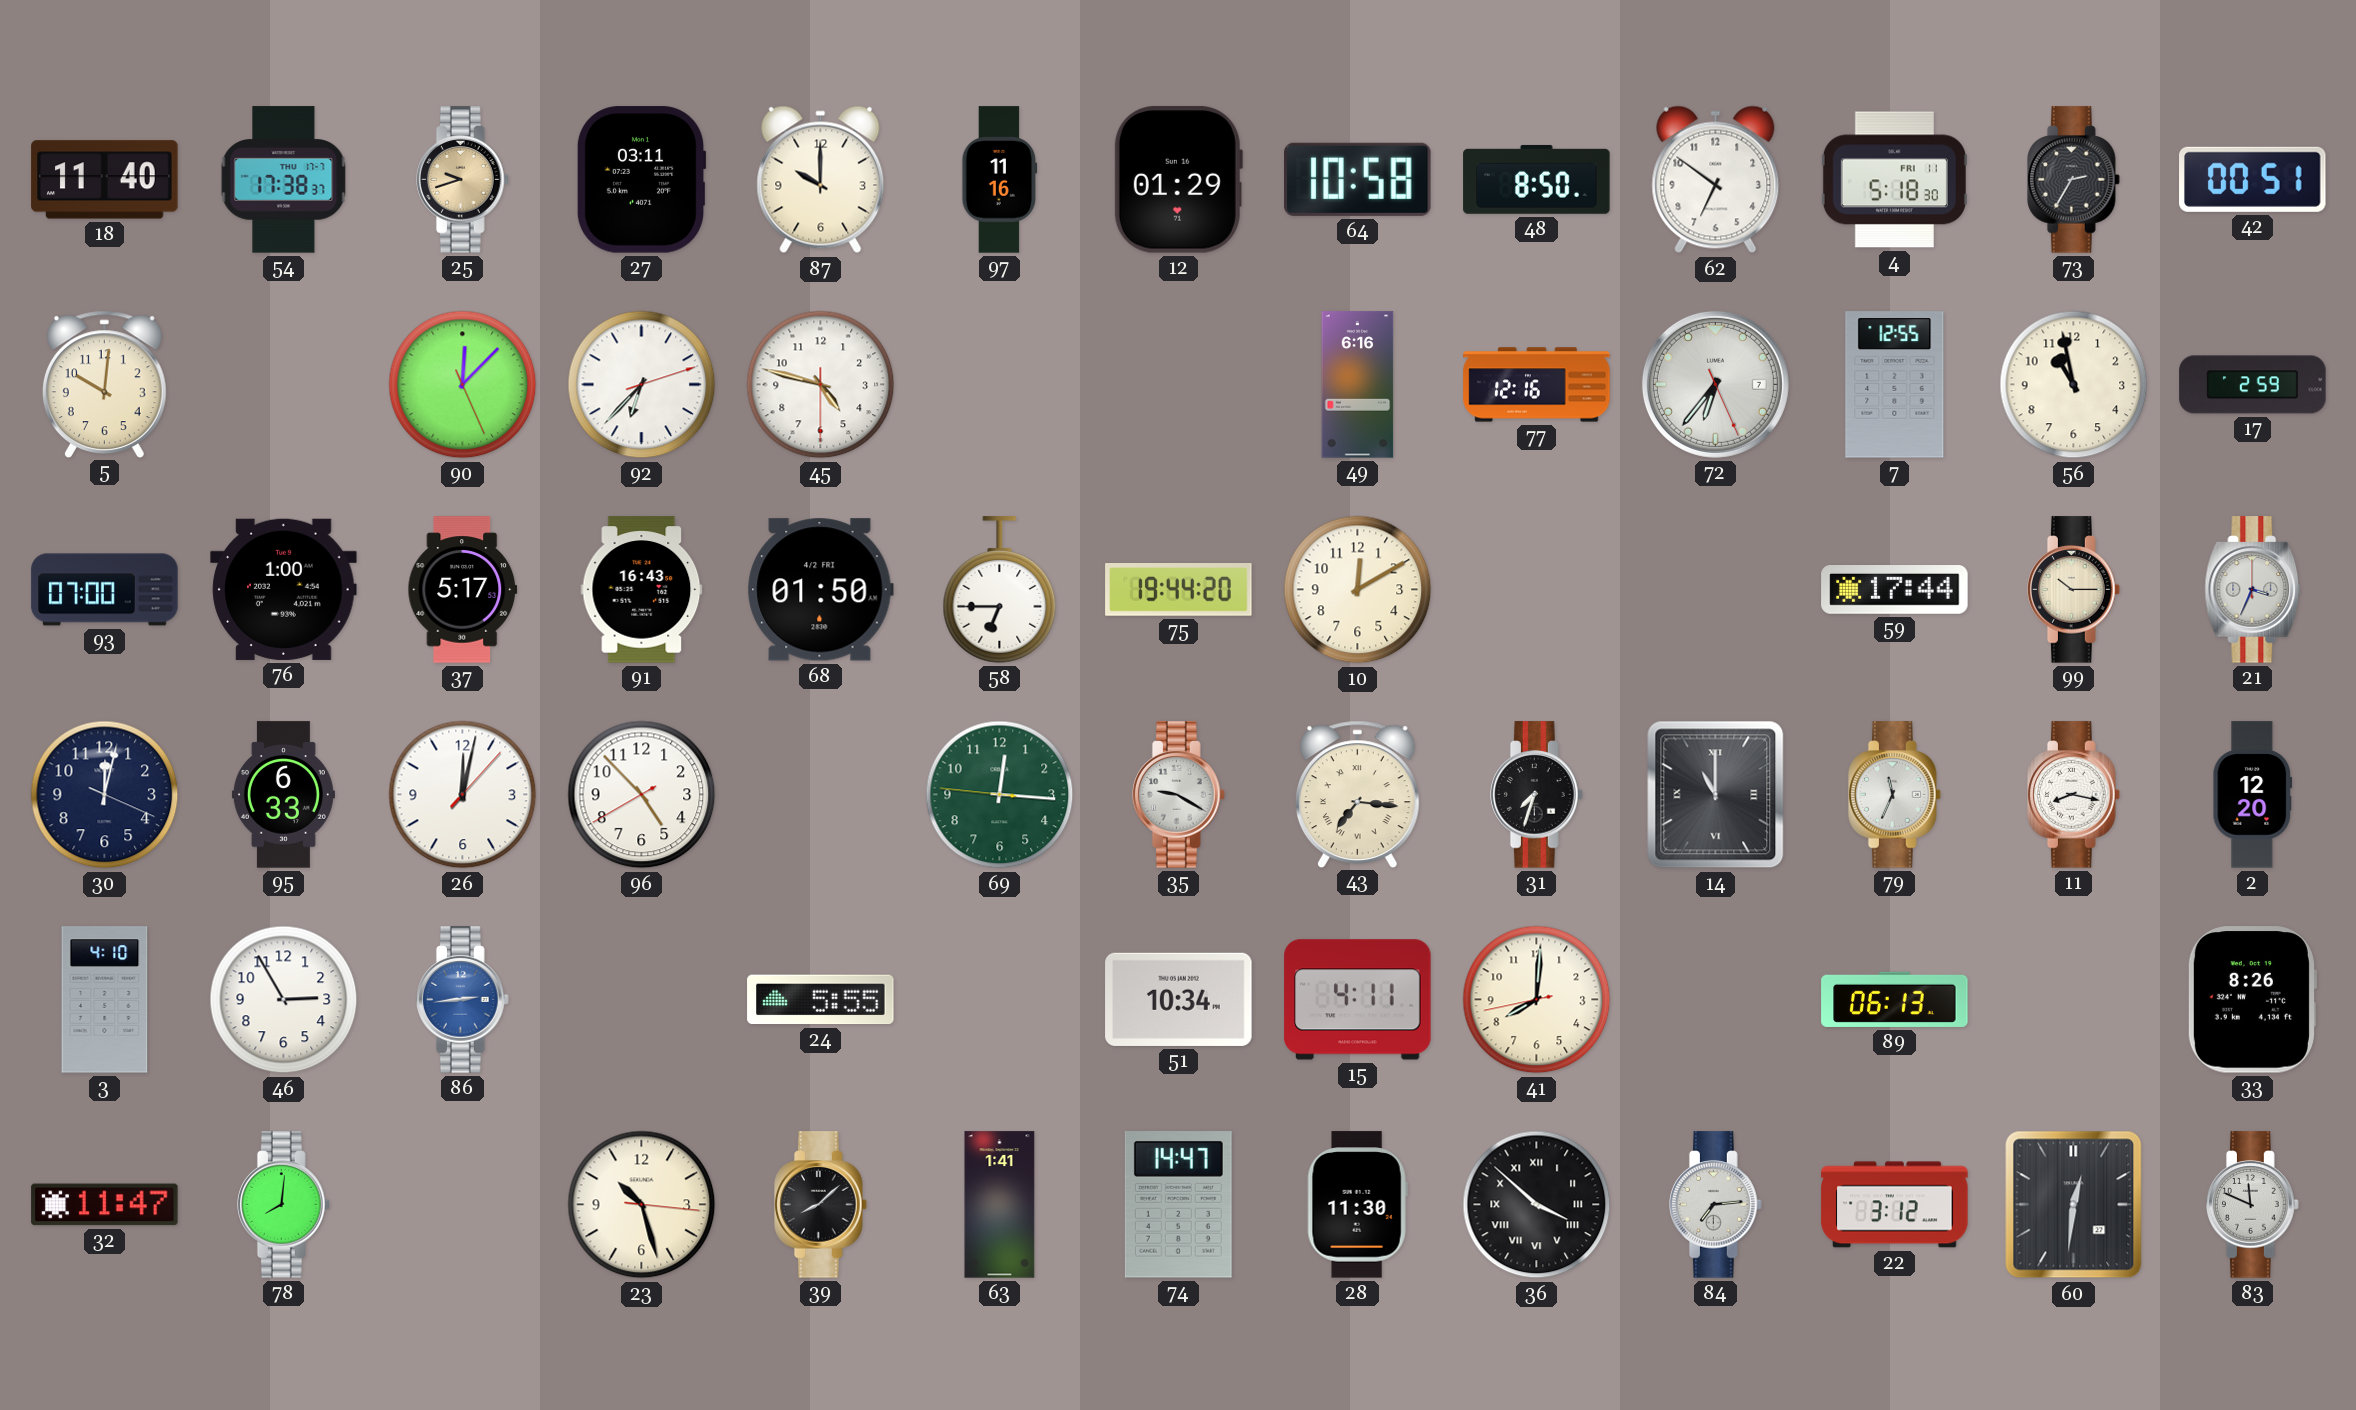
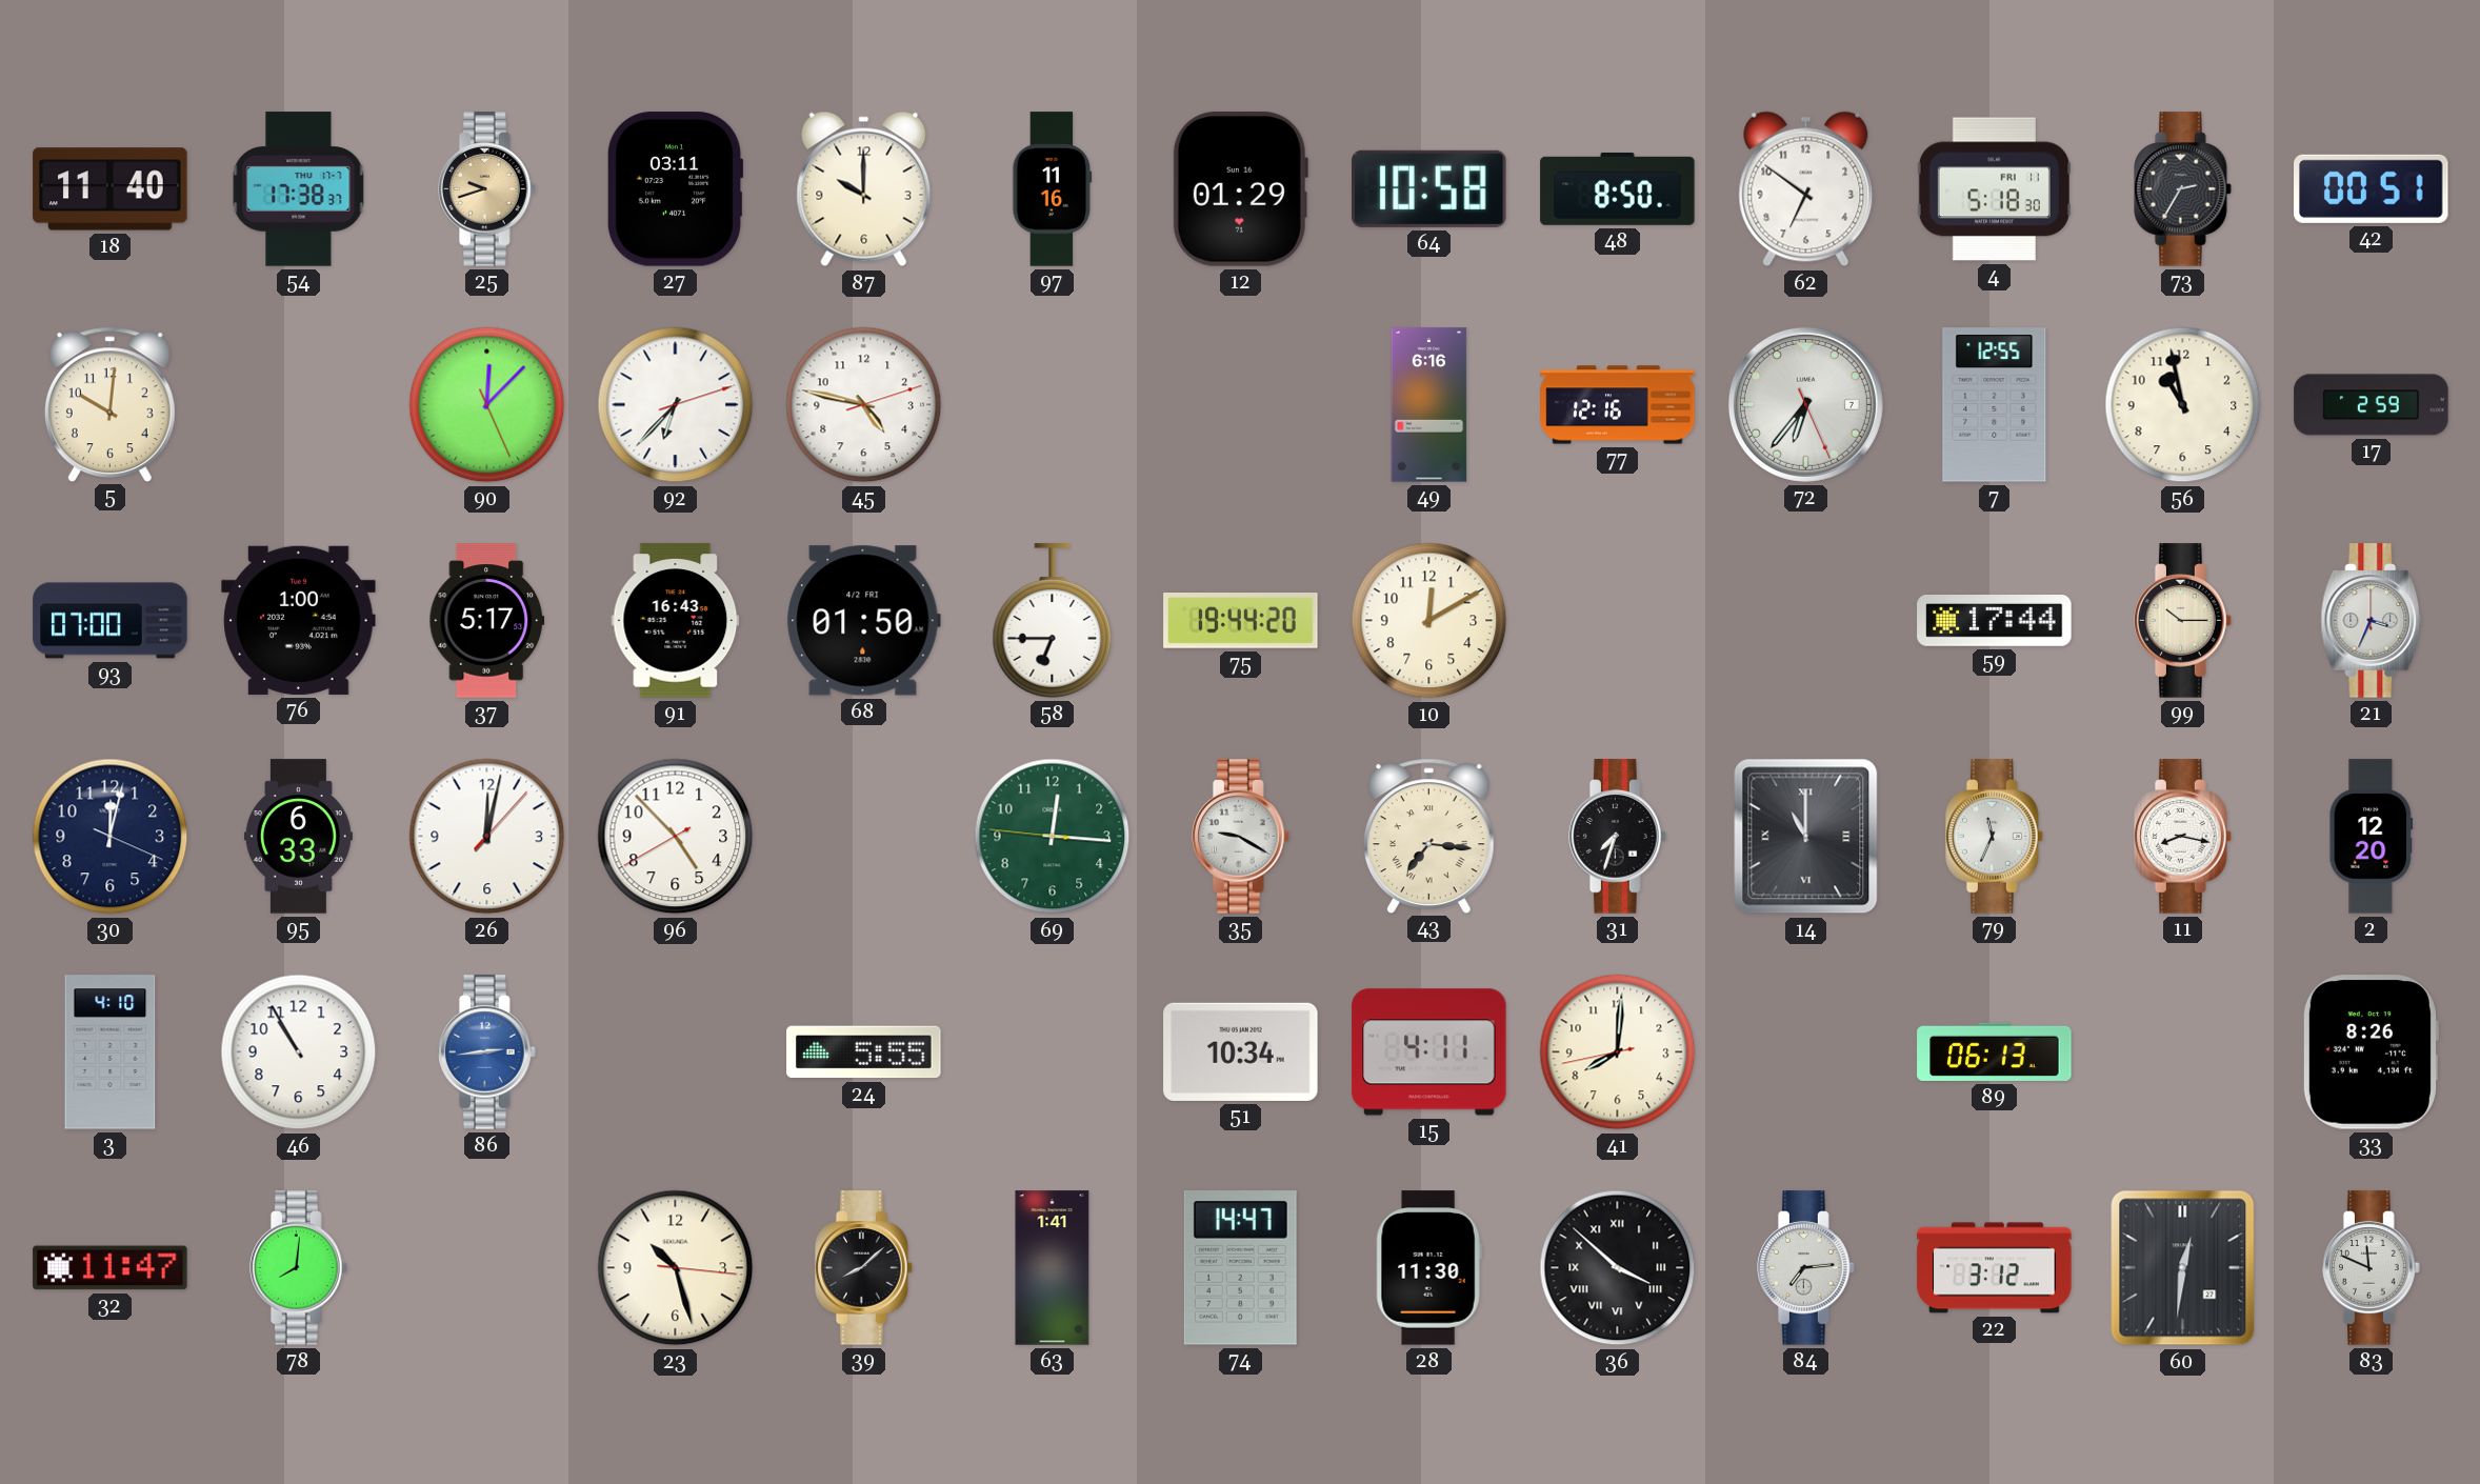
45: 4:47:30 -> 4:47:12 (864, 405)
46: 2:55 -> 10:55 (299, 1052)
